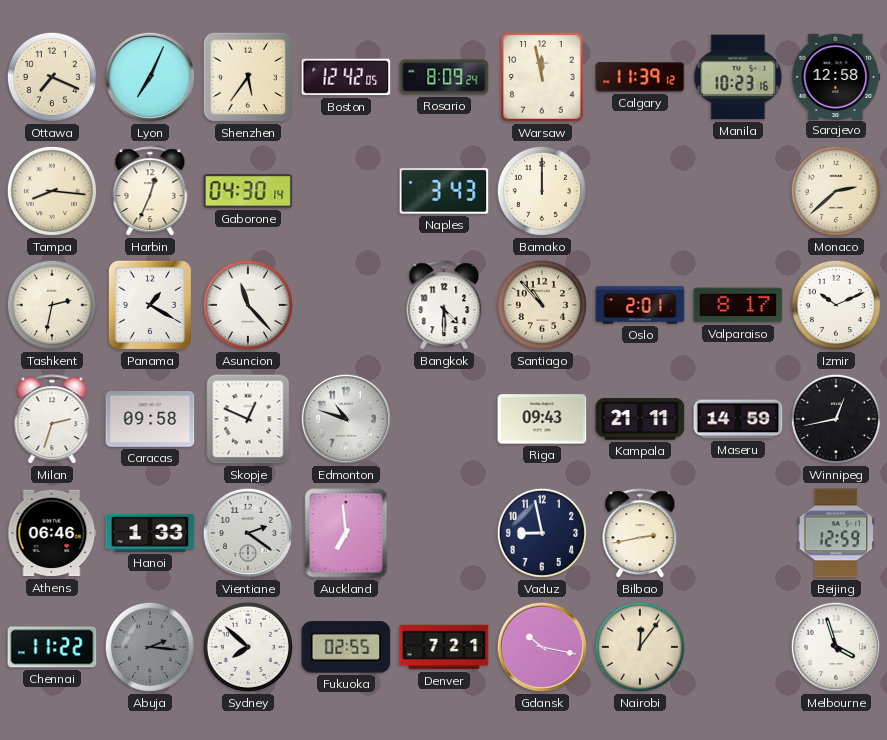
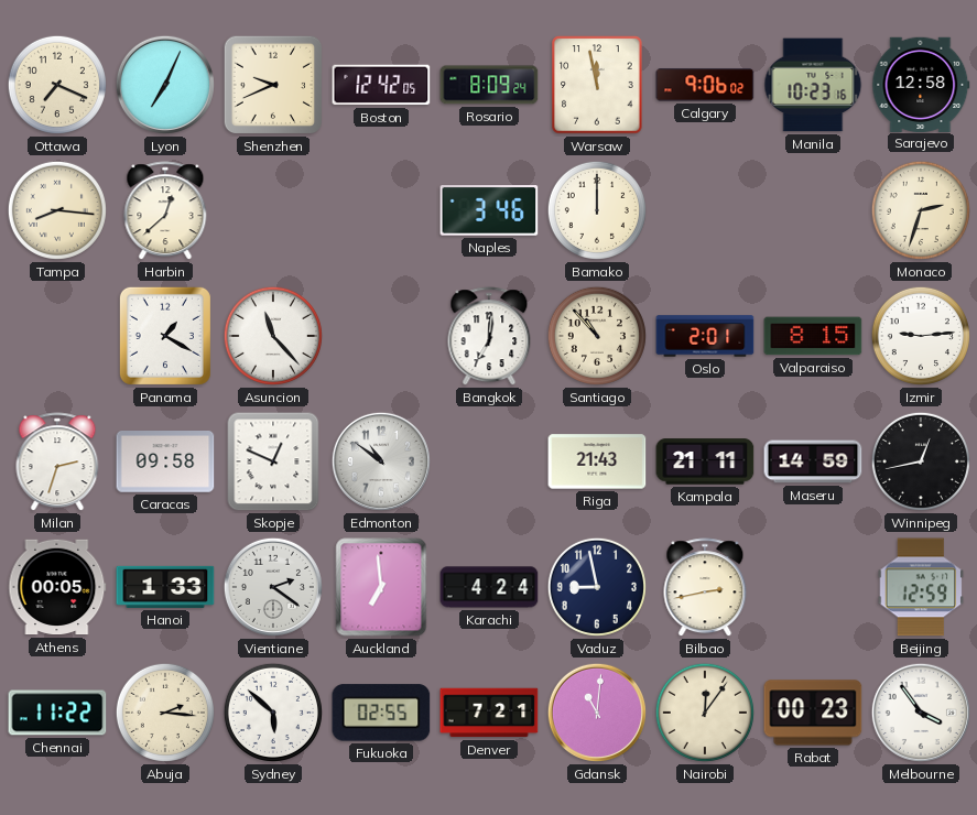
Shenzhen: 5:36 -> 9:41 (273, 85)
Calgary: 11:39 -> 9:06 (705, 85)
Harbin: 12:34 -> 12:38 (165, 211)
Gaborone: 04:30 -> none (248, 191)
Naples: 3:43 -> 3:46 (489, 210)
Monaco: 2:38 -> 2:33 (921, 210)
Tashkent: 2:32 -> none (52, 305)
Bangkok: 4:30 -> 7:01 (489, 337)
Valparaiso: 8:17 -> 8:15 (813, 336)
Izmir: 10:11 -> 9:14 (921, 336)
Edmonton: 10:48 -> 10:51 (381, 461)
Riga: 09:43 -> 21:43 (597, 461)
Athens: 06:46 -> 00:05 (57, 587)
Karachi: none -> 4:24 (489, 587)
Abuja dial: grey -> cream (165, 713)
Sydney: 7:52 -> 5:52 (273, 713)
Gdansk: 10:17 -> 11:01 (597, 713)
Rabat: none -> 00:23 (813, 713)
Melbourne: 3:57 -> 3:54 (921, 713)
